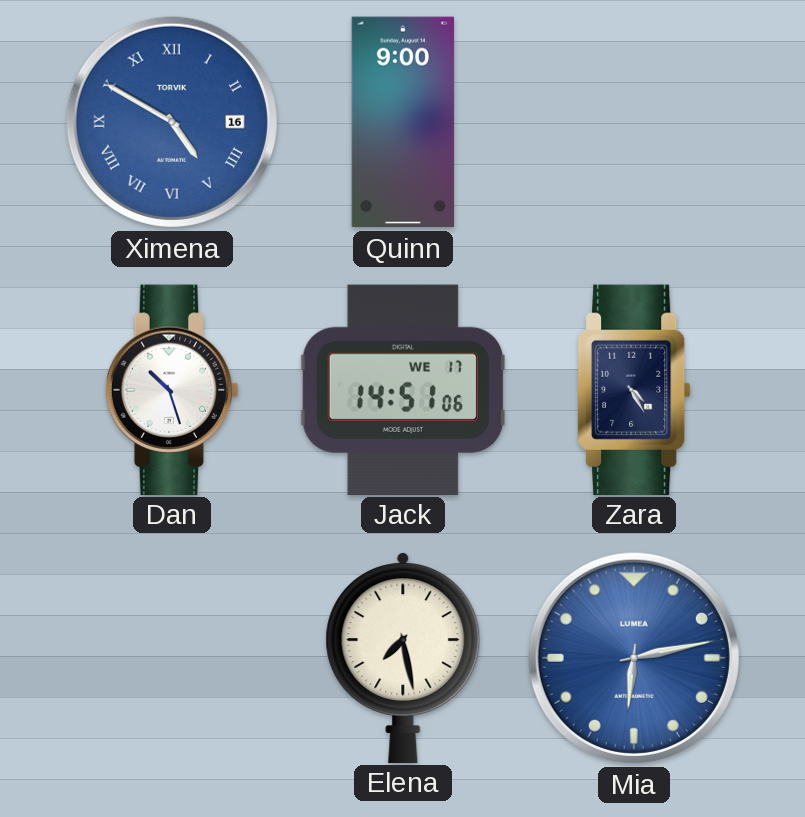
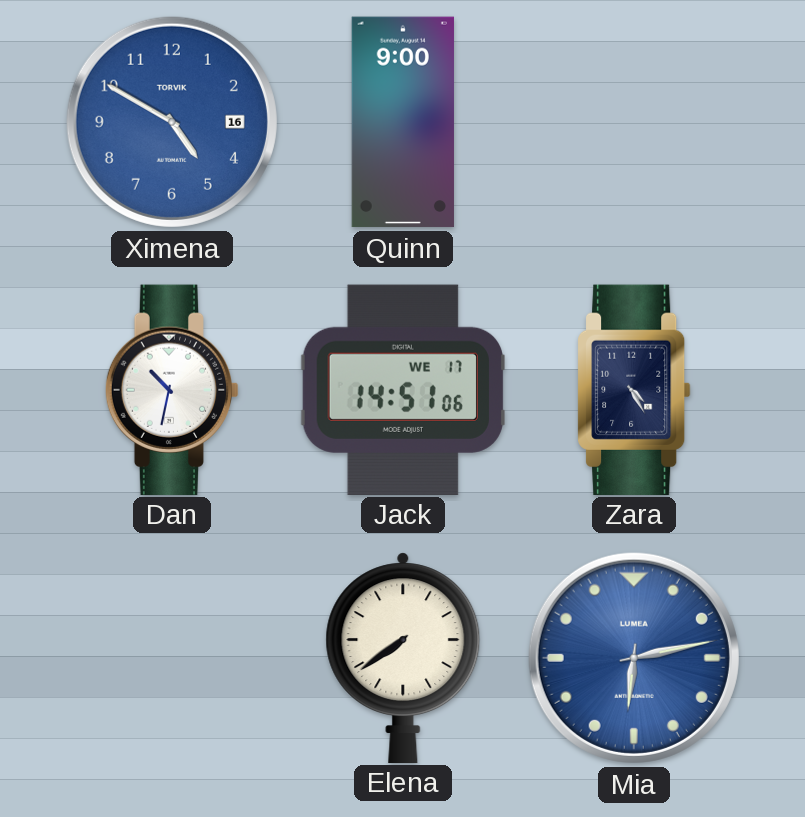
Ximena numerals: Roman -> Arabic (172, 122)
Dan: 10:27 -> 10:32 (172, 389)
Elena: 7:28 -> 7:39 (403, 657)
